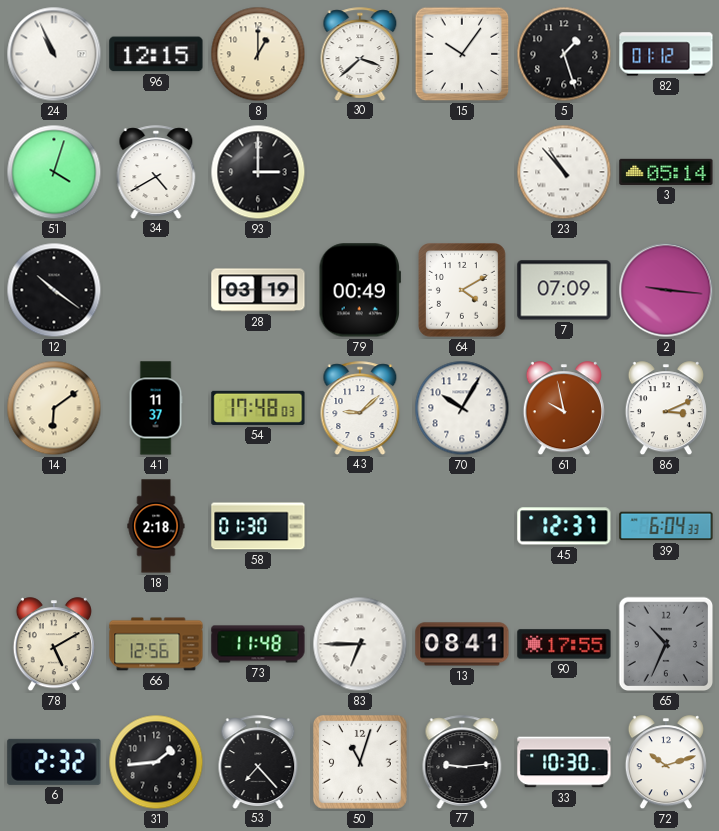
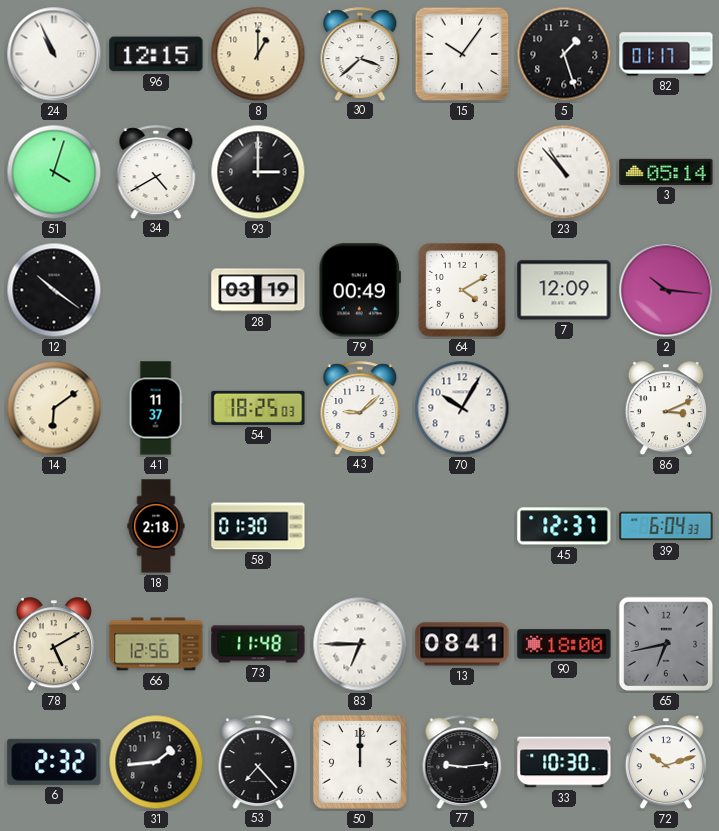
82: 01:12 -> 01:17 (666, 54)
7: 07:09 -> 12:09 (564, 290)
2: 9:16 -> 10:16 (666, 290)
54: 17:48 -> 18:25 (258, 408)
61: 9:58 -> none (564, 409)
90: 17:55 -> 18:00 (564, 644)
65: 10:34 -> 6:43 (666, 644)
50: 11:03 -> 12:00 (360, 762)
